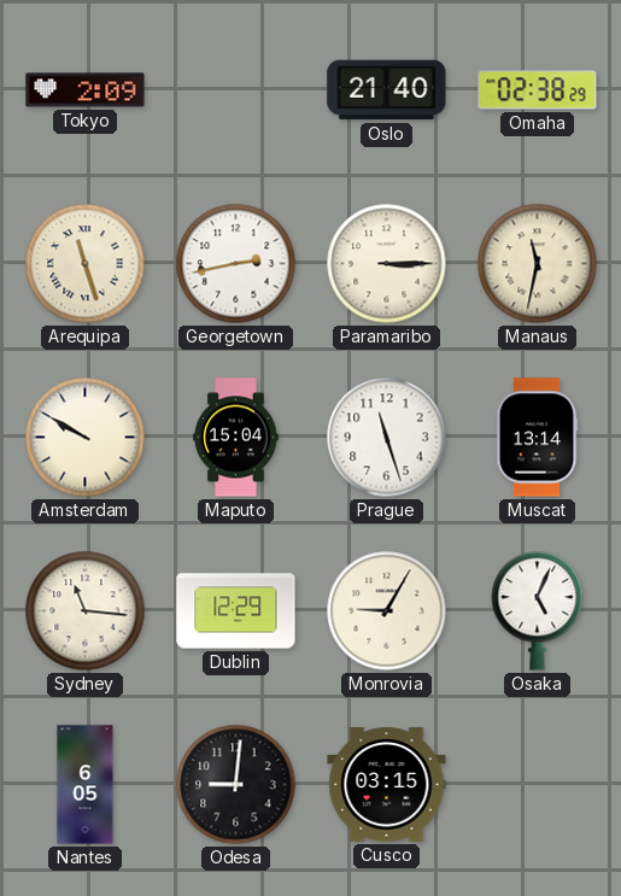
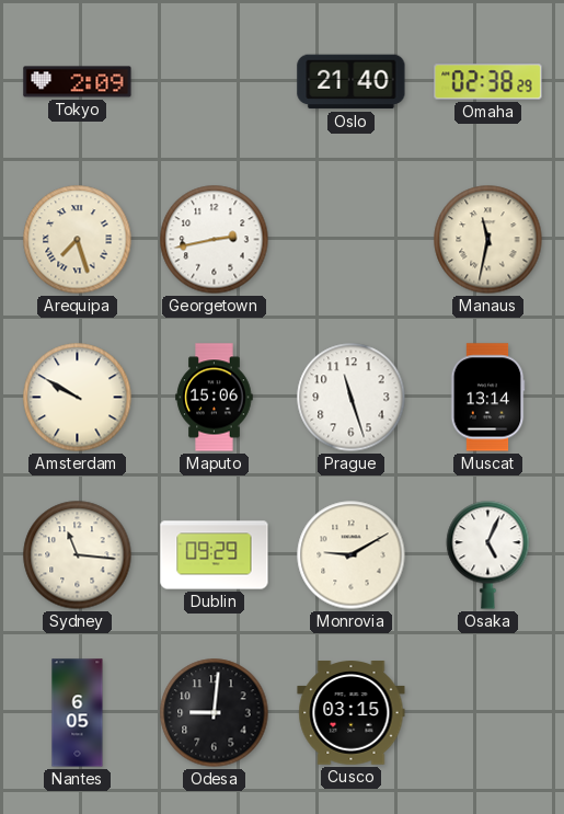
Arequipa: 11:27 -> 7:27 (78, 240)
Paramaribo: 3:15 -> none (387, 264)
Maputo: 15:04 -> 15:06 (215, 398)
Dublin: 12:29 -> 09:29 (215, 555)
Monrovia: 9:05 -> 9:10 (352, 555)
